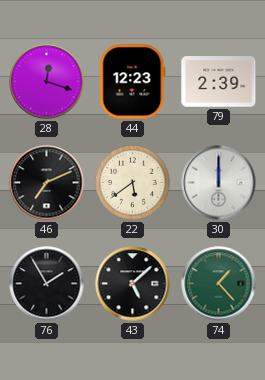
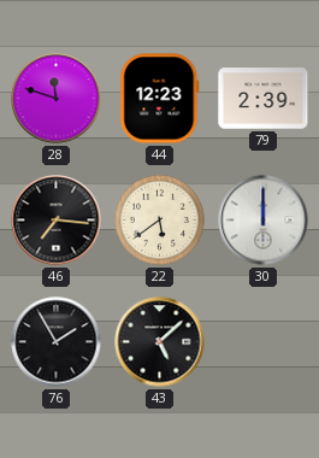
28: 12:18 -> 11:48 (57, 99)
46: 7:11 -> 7:16 (57, 221)
74: 1:23 -> none (219, 284)
